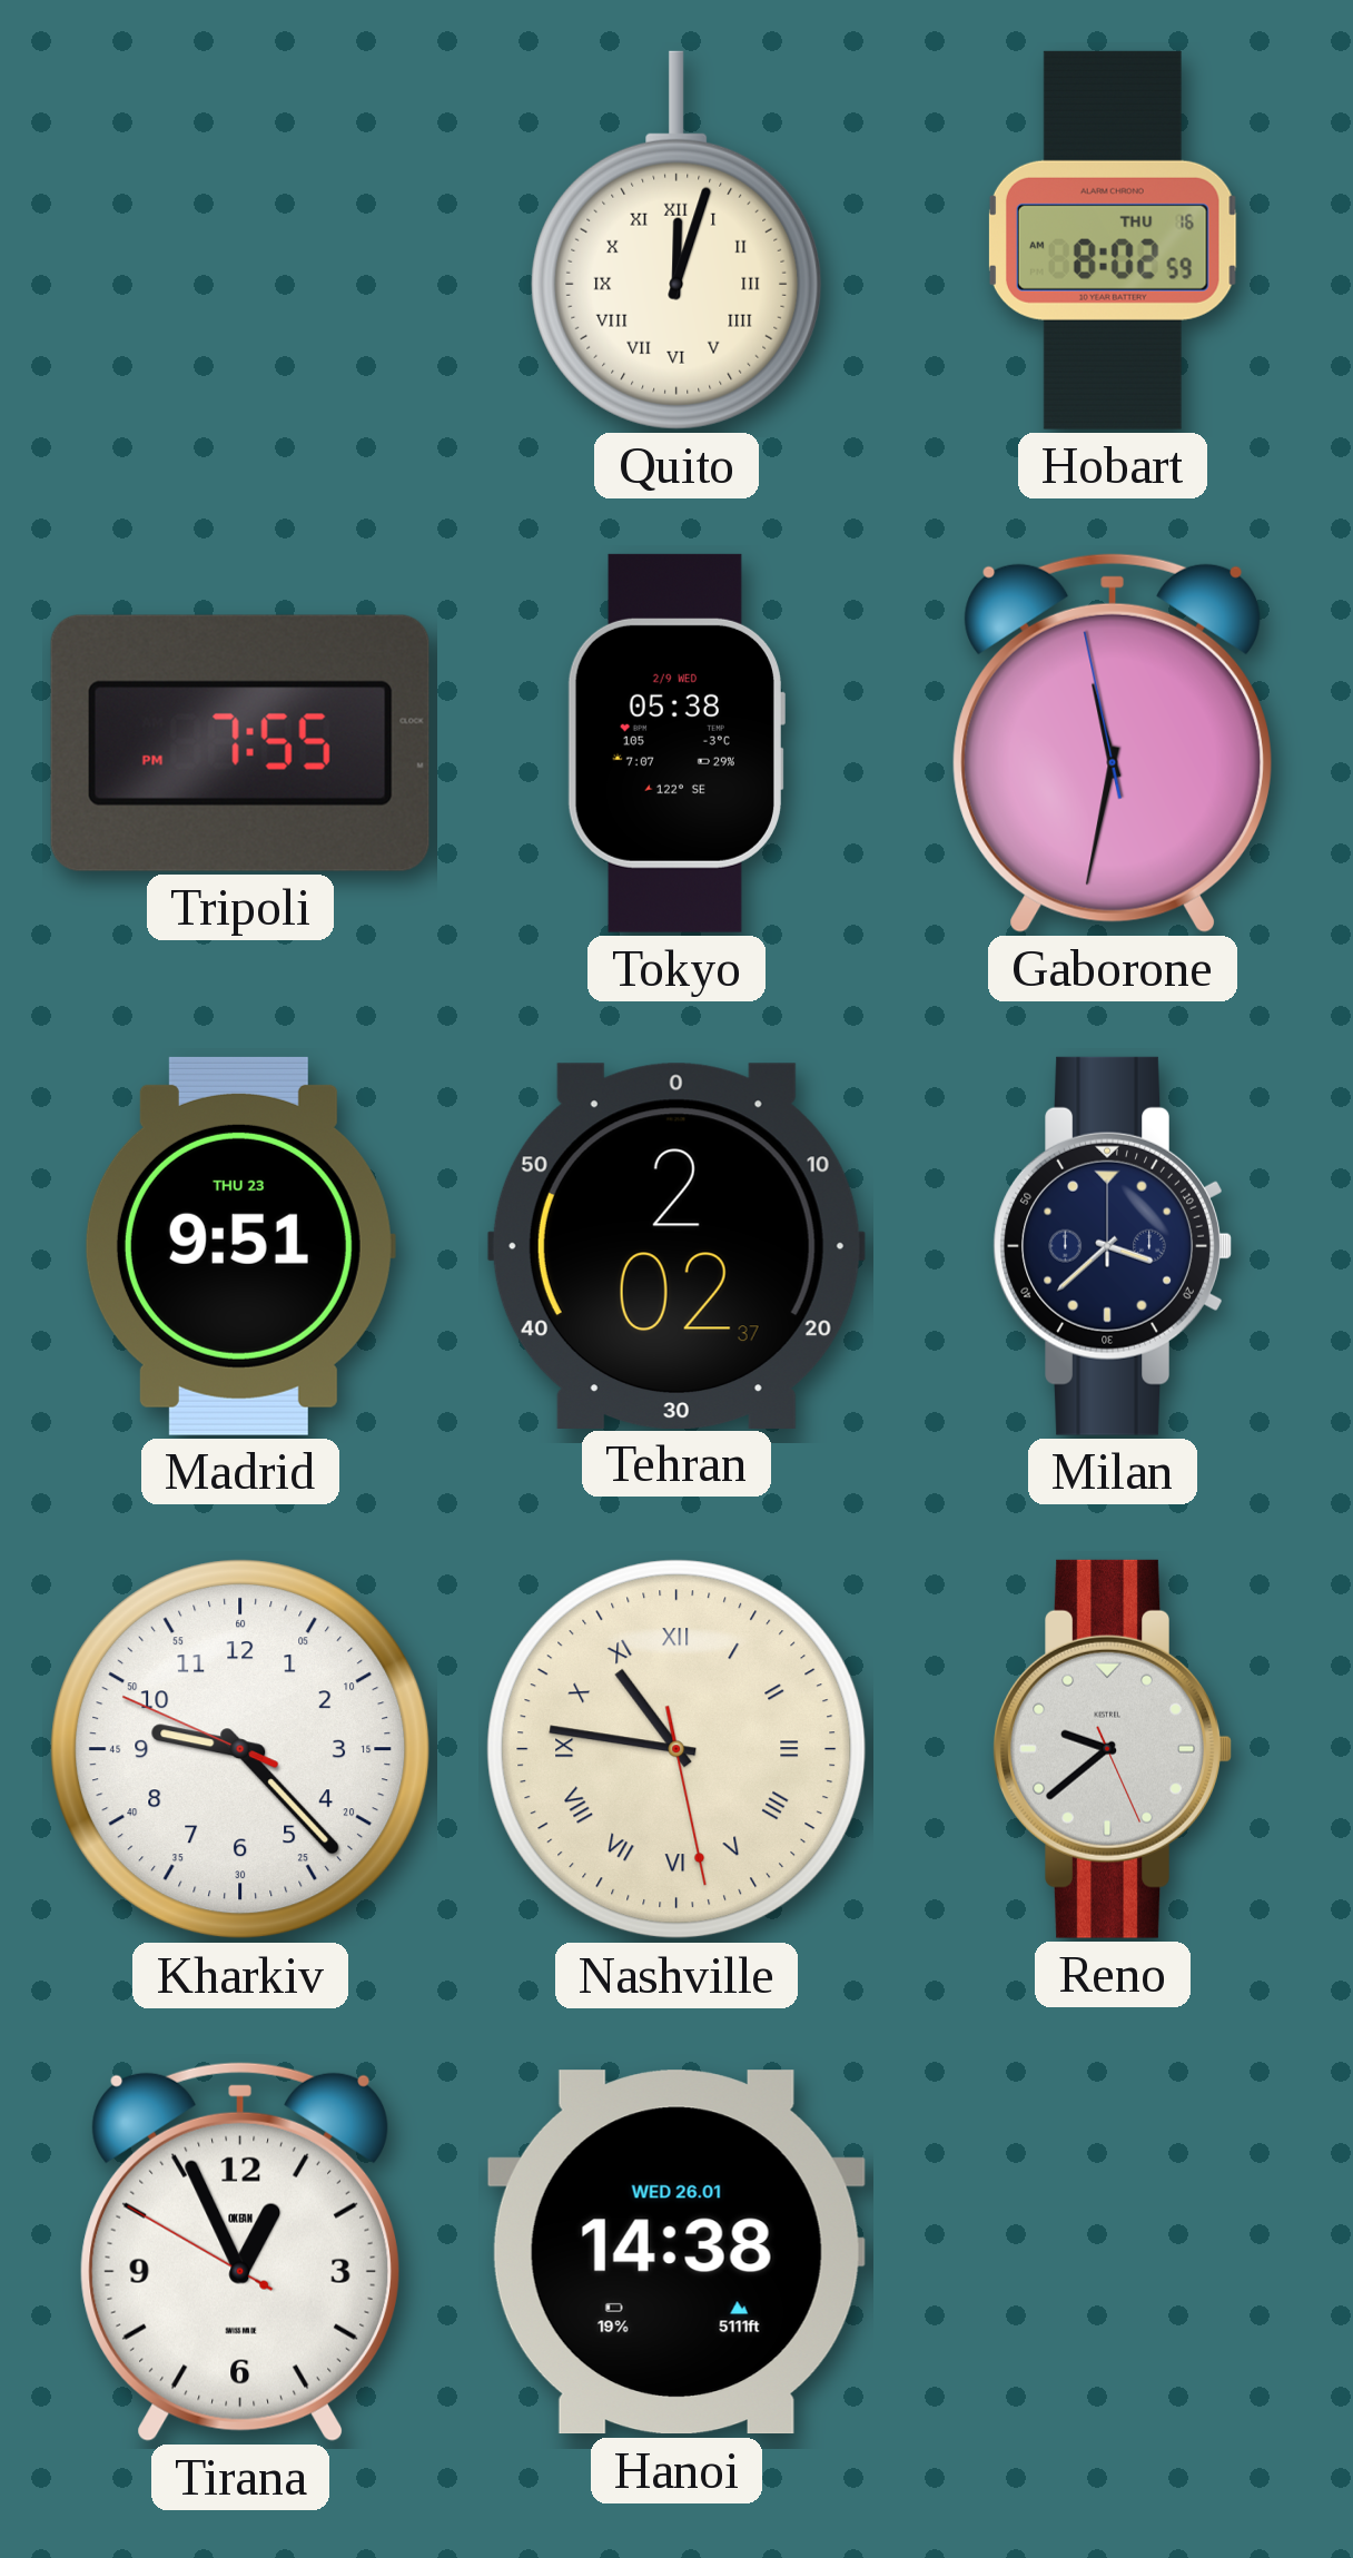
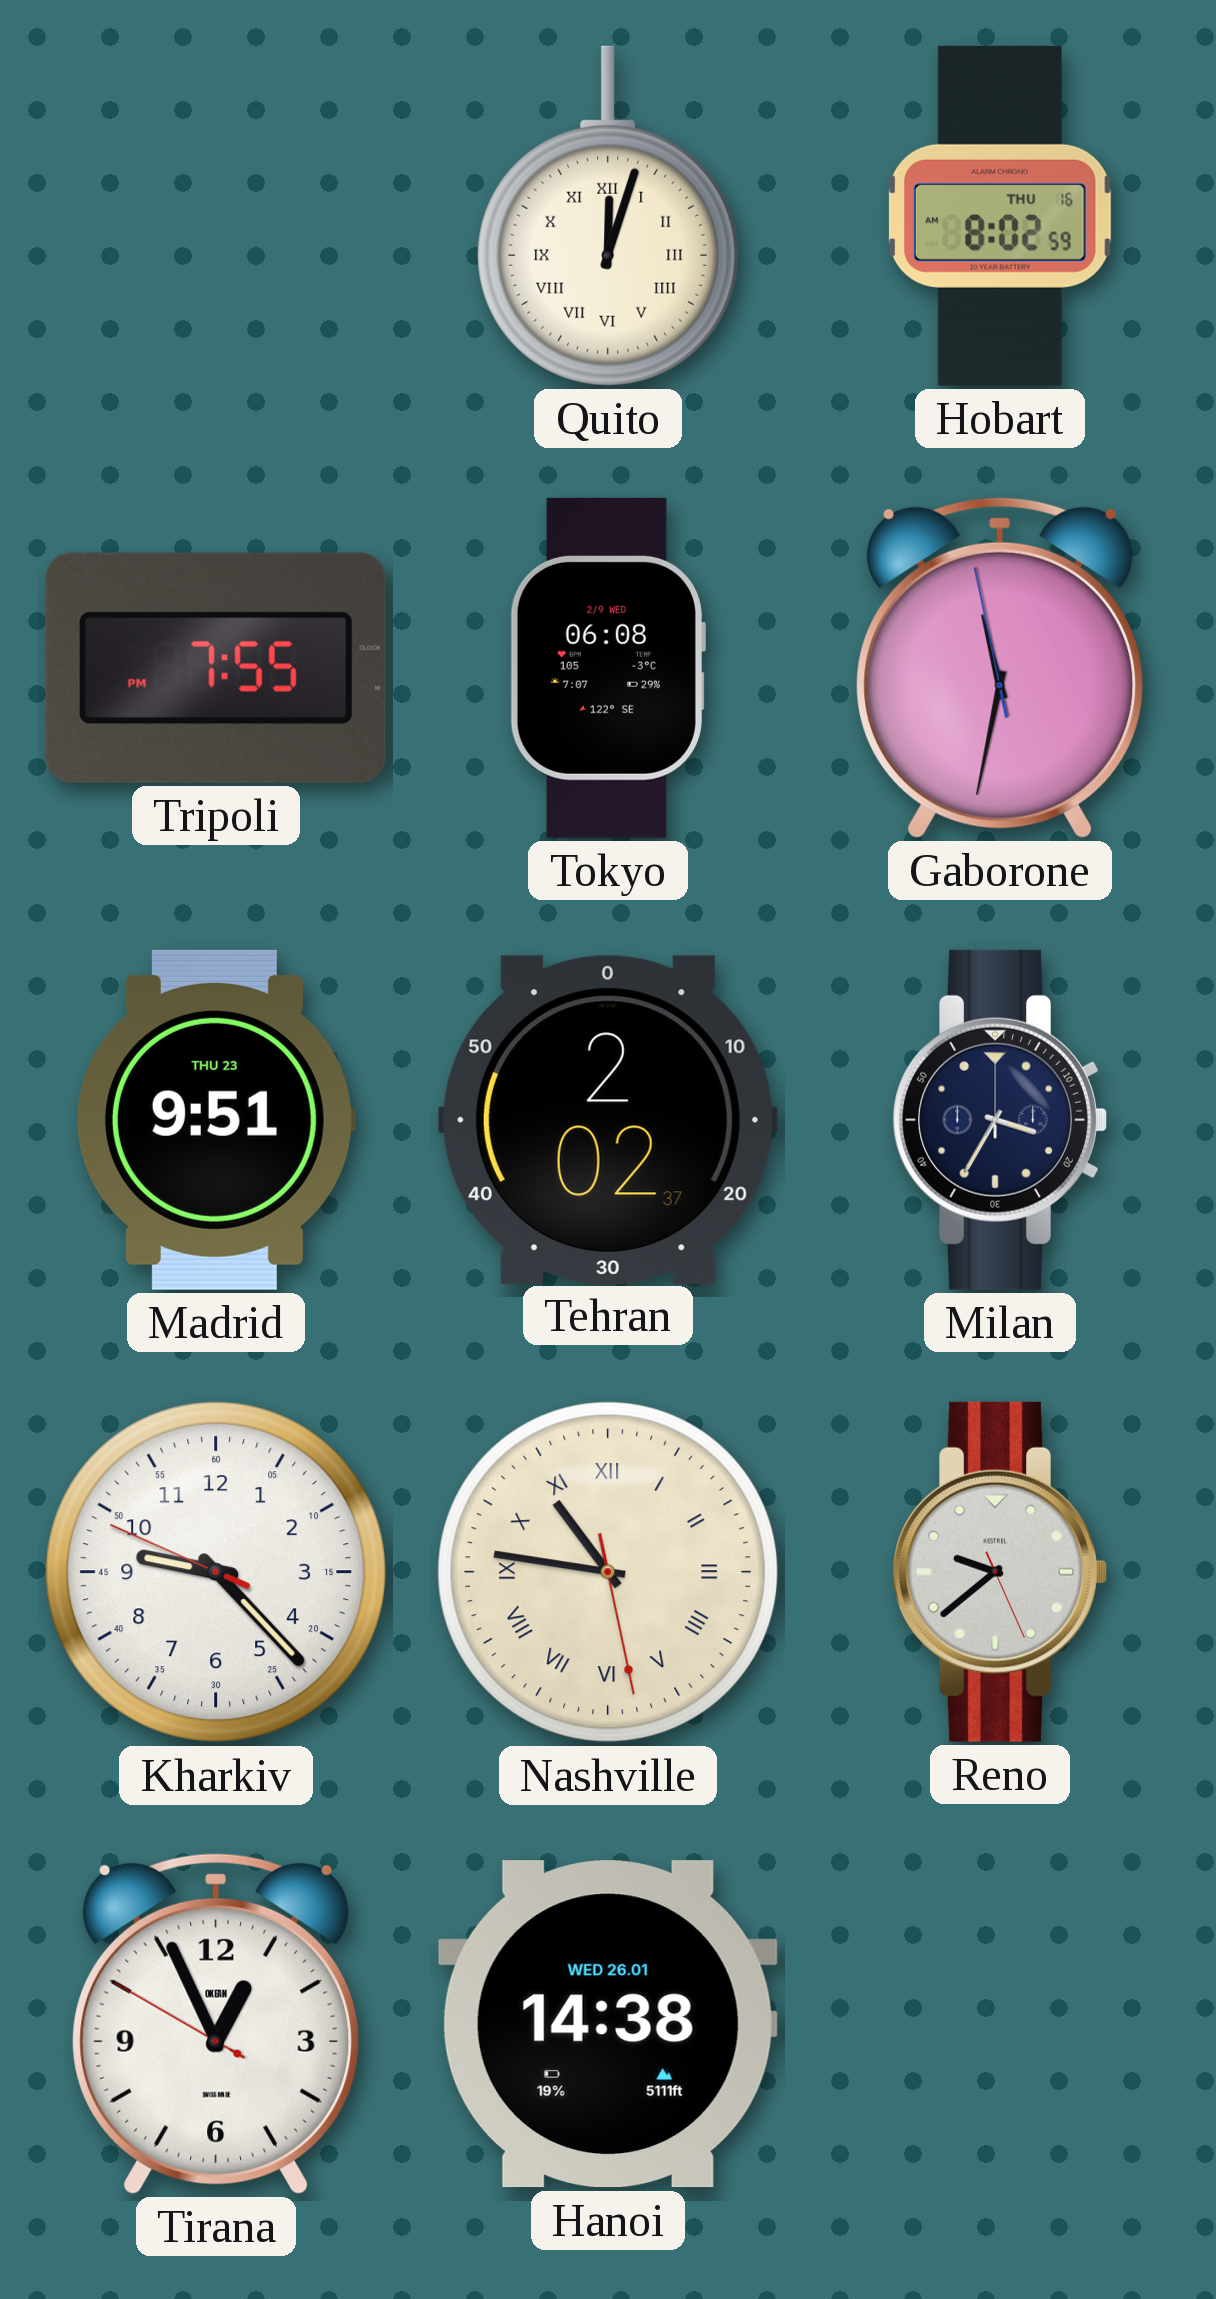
Tokyo: 05:38 -> 06:08 (607, 668)
Milan: 3:38 -> 3:35 (1000, 1120)
